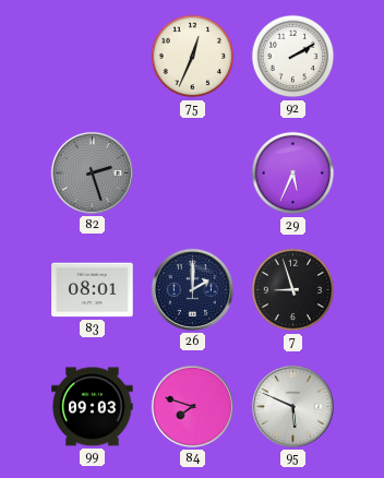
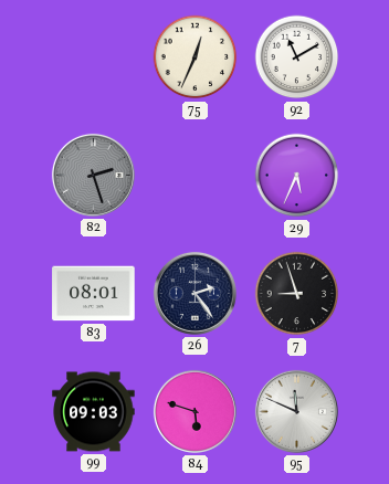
92: 2:10 -> 11:10 (297, 57)
26: 2:00 -> 2:24 (195, 293)
84: 7:48 -> 5:48 (195, 411)
95: 5:49 -> 11:49 (296, 411)
